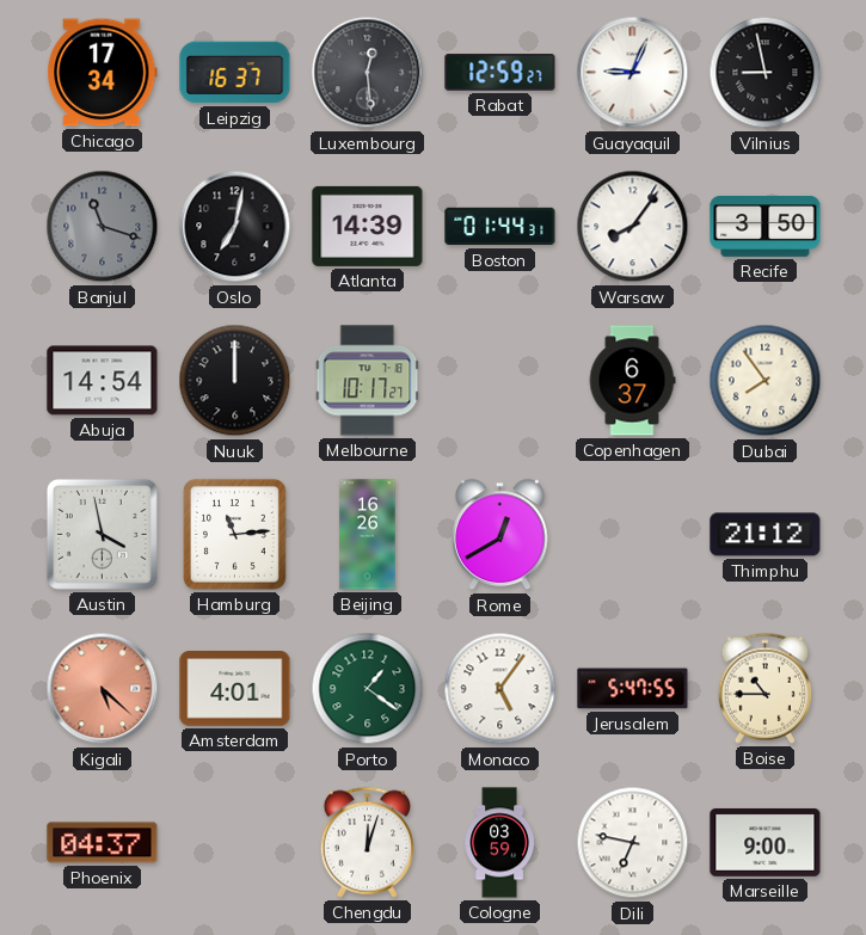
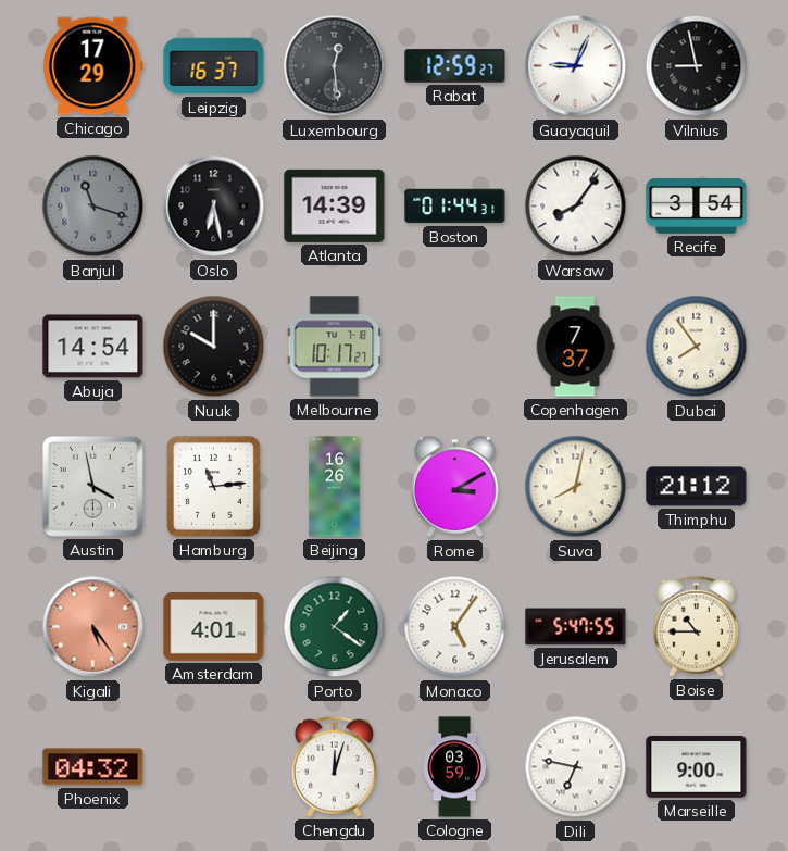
Chicago: 17:34 -> 17:29 (93, 66)
Oslo: 7:02 -> 6:28 (214, 207)
Recife: 3:50 -> 3:54 (697, 205)
Nuuk: 12:00 -> 10:00 (214, 347)
Copenhagen: 6:37 -> 7:37 (575, 347)
Rome: 12:40 -> 3:10 (455, 487)
Suva: none -> 8:02 (576, 487)
Kigali: 5:22 -> 5:24 (93, 627)
Phoenix: 04:37 -> 04:32 (93, 767)
